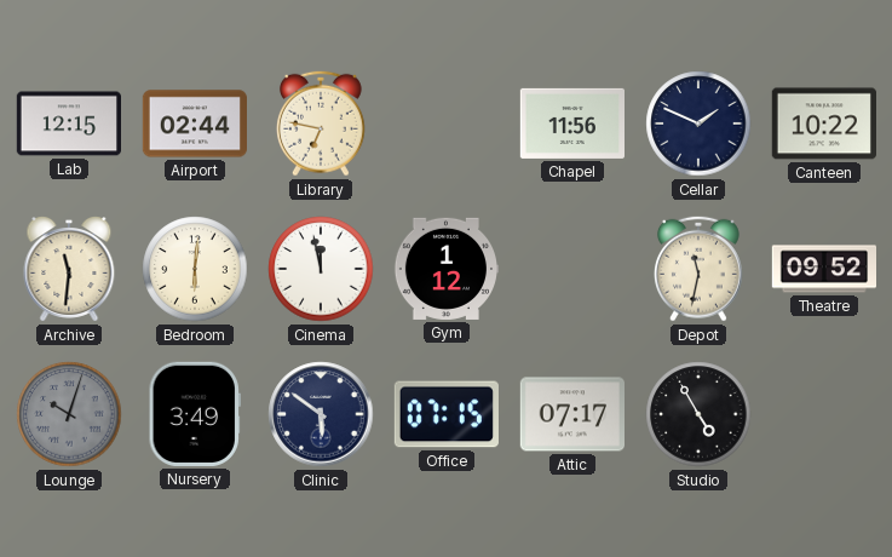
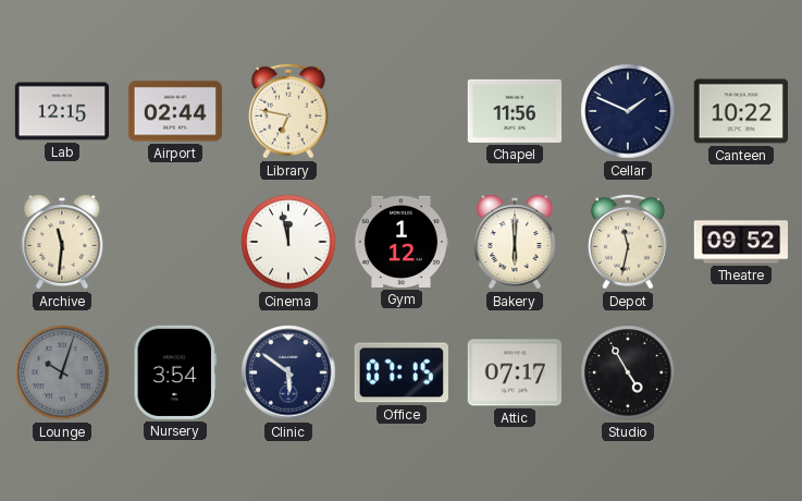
Bedroom: 6:01 -> none (195, 269)
Bakery: none -> 6:00 (515, 242)
Nursery: 3:49 -> 3:54 (175, 372)
